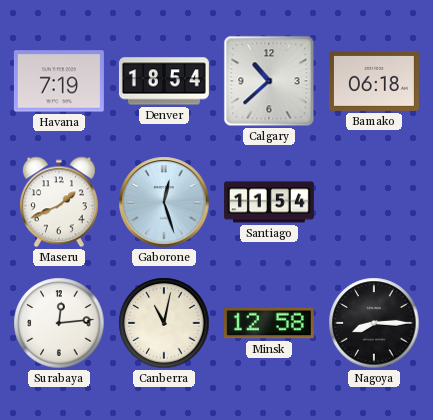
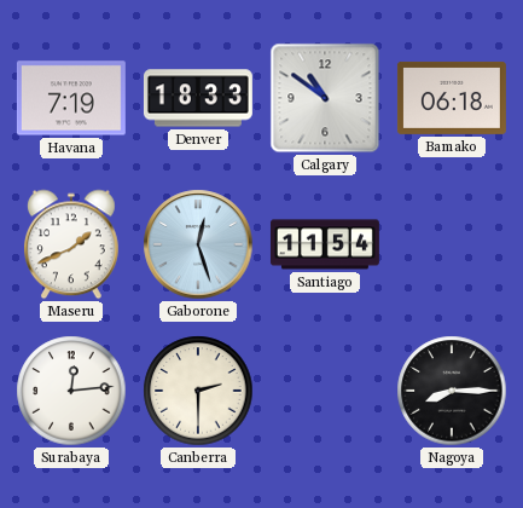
Denver: 18:54 -> 18:33 (198, 98)
Calgary: 10:38 -> 10:51 (325, 98)
Canberra: 11:02 -> 2:30 (198, 391)
Minsk: 12:58 -> none (269, 323)
